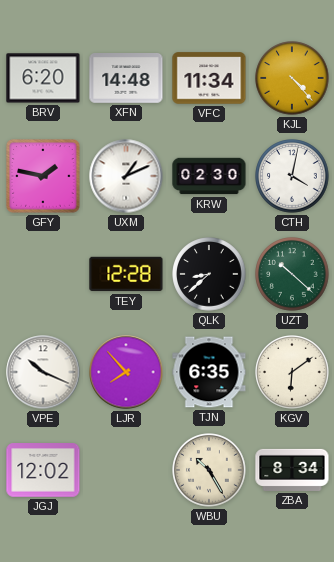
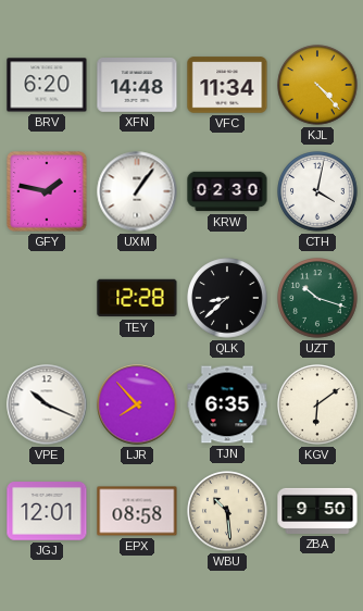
UXM: 1:11 -> 1:06 (137, 191)
UZT: 10:22 -> 10:18 (317, 298)
JGJ: 12:02 -> 12:01 (47, 511)
EPX: none -> 08:58 (137, 511)
WBU: 10:25 -> 10:29 (227, 511)
ZBA: 8:34 -> 9:50 (317, 511)
